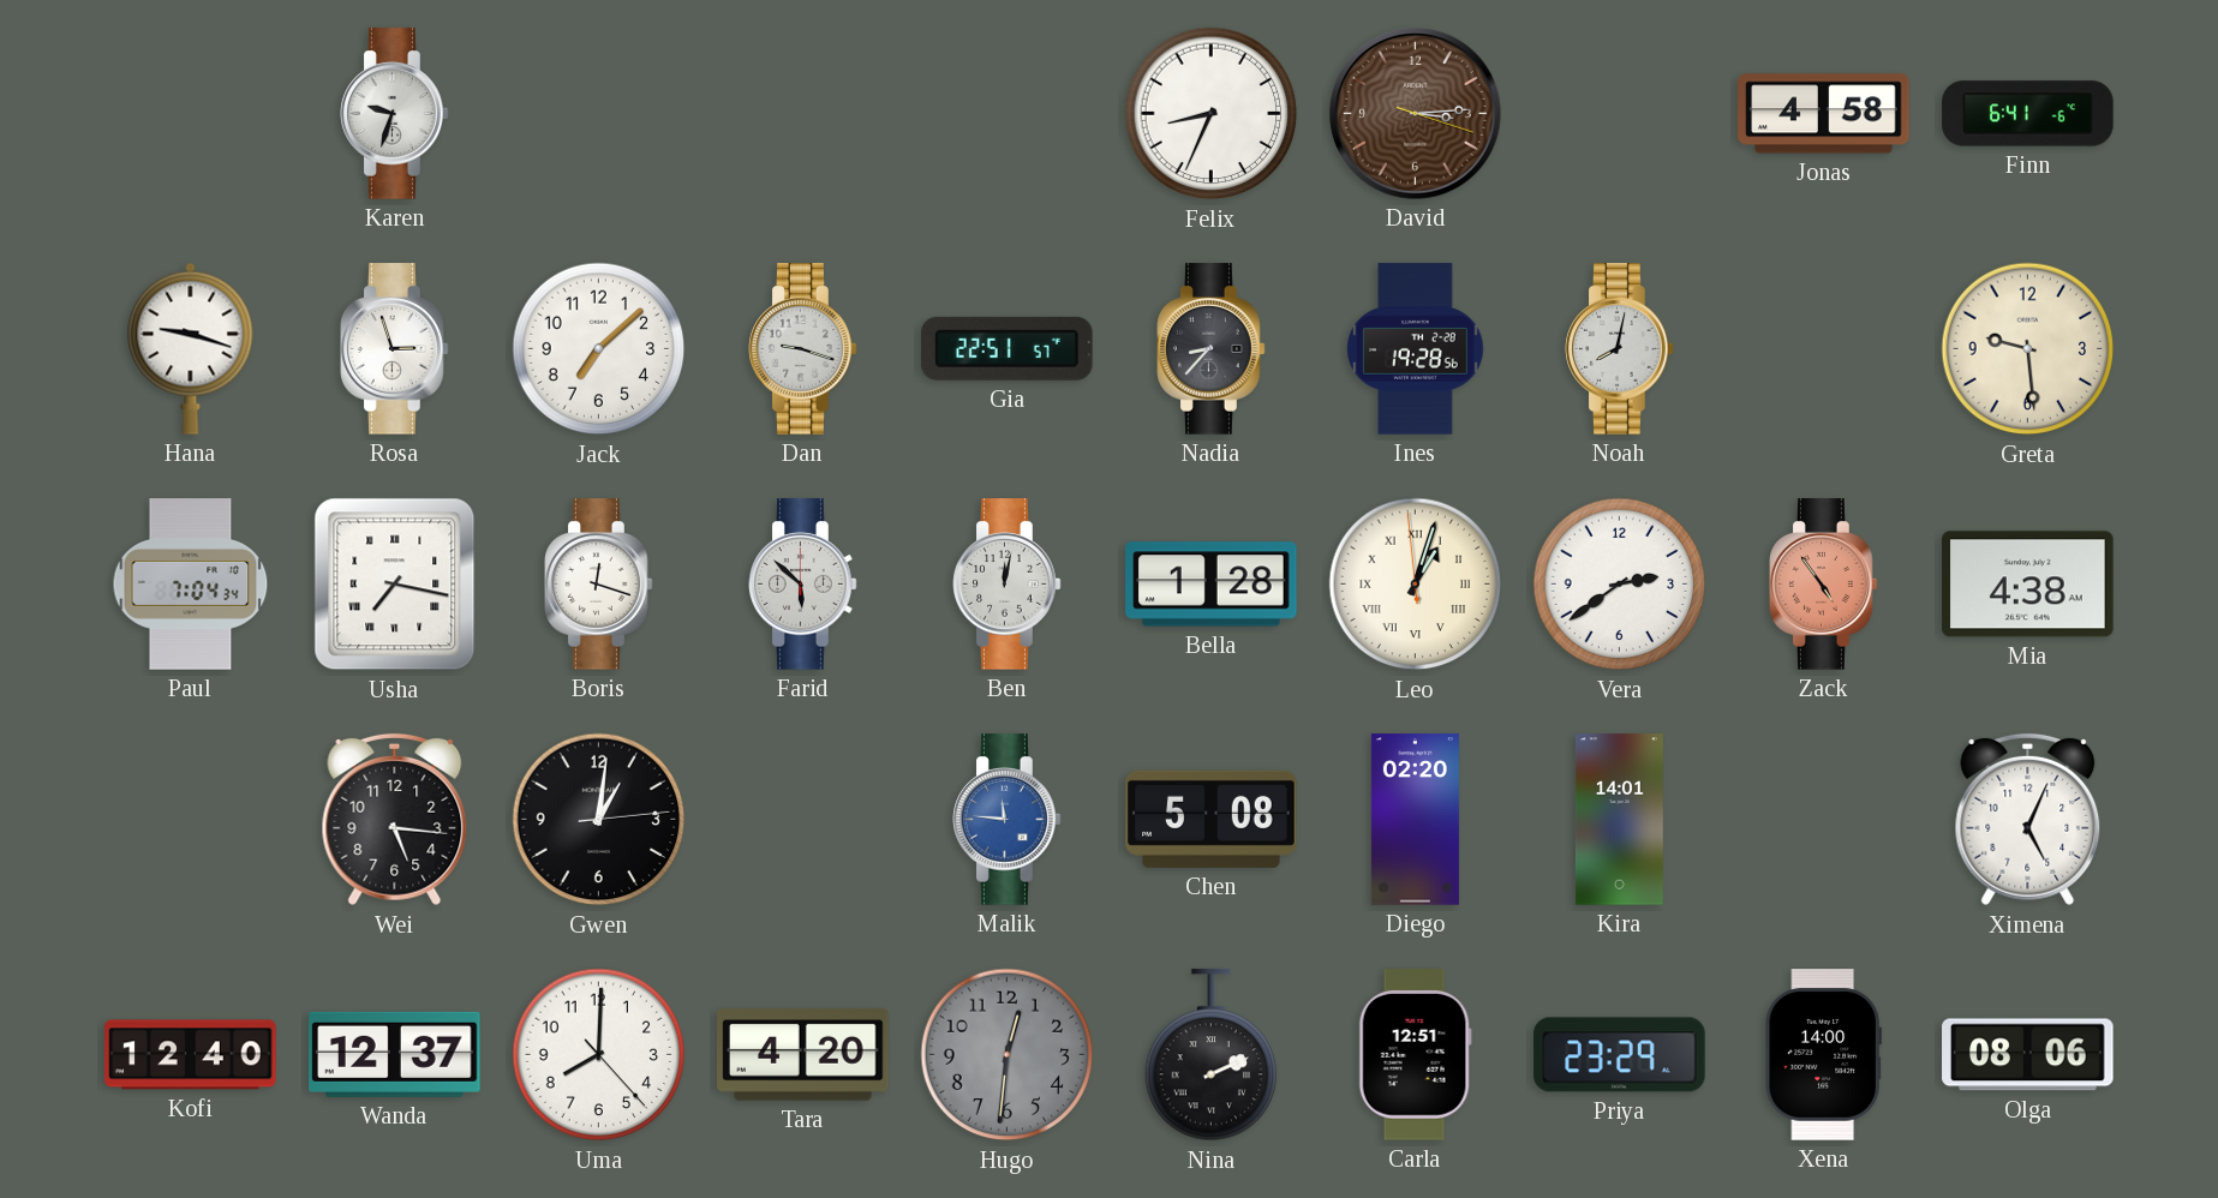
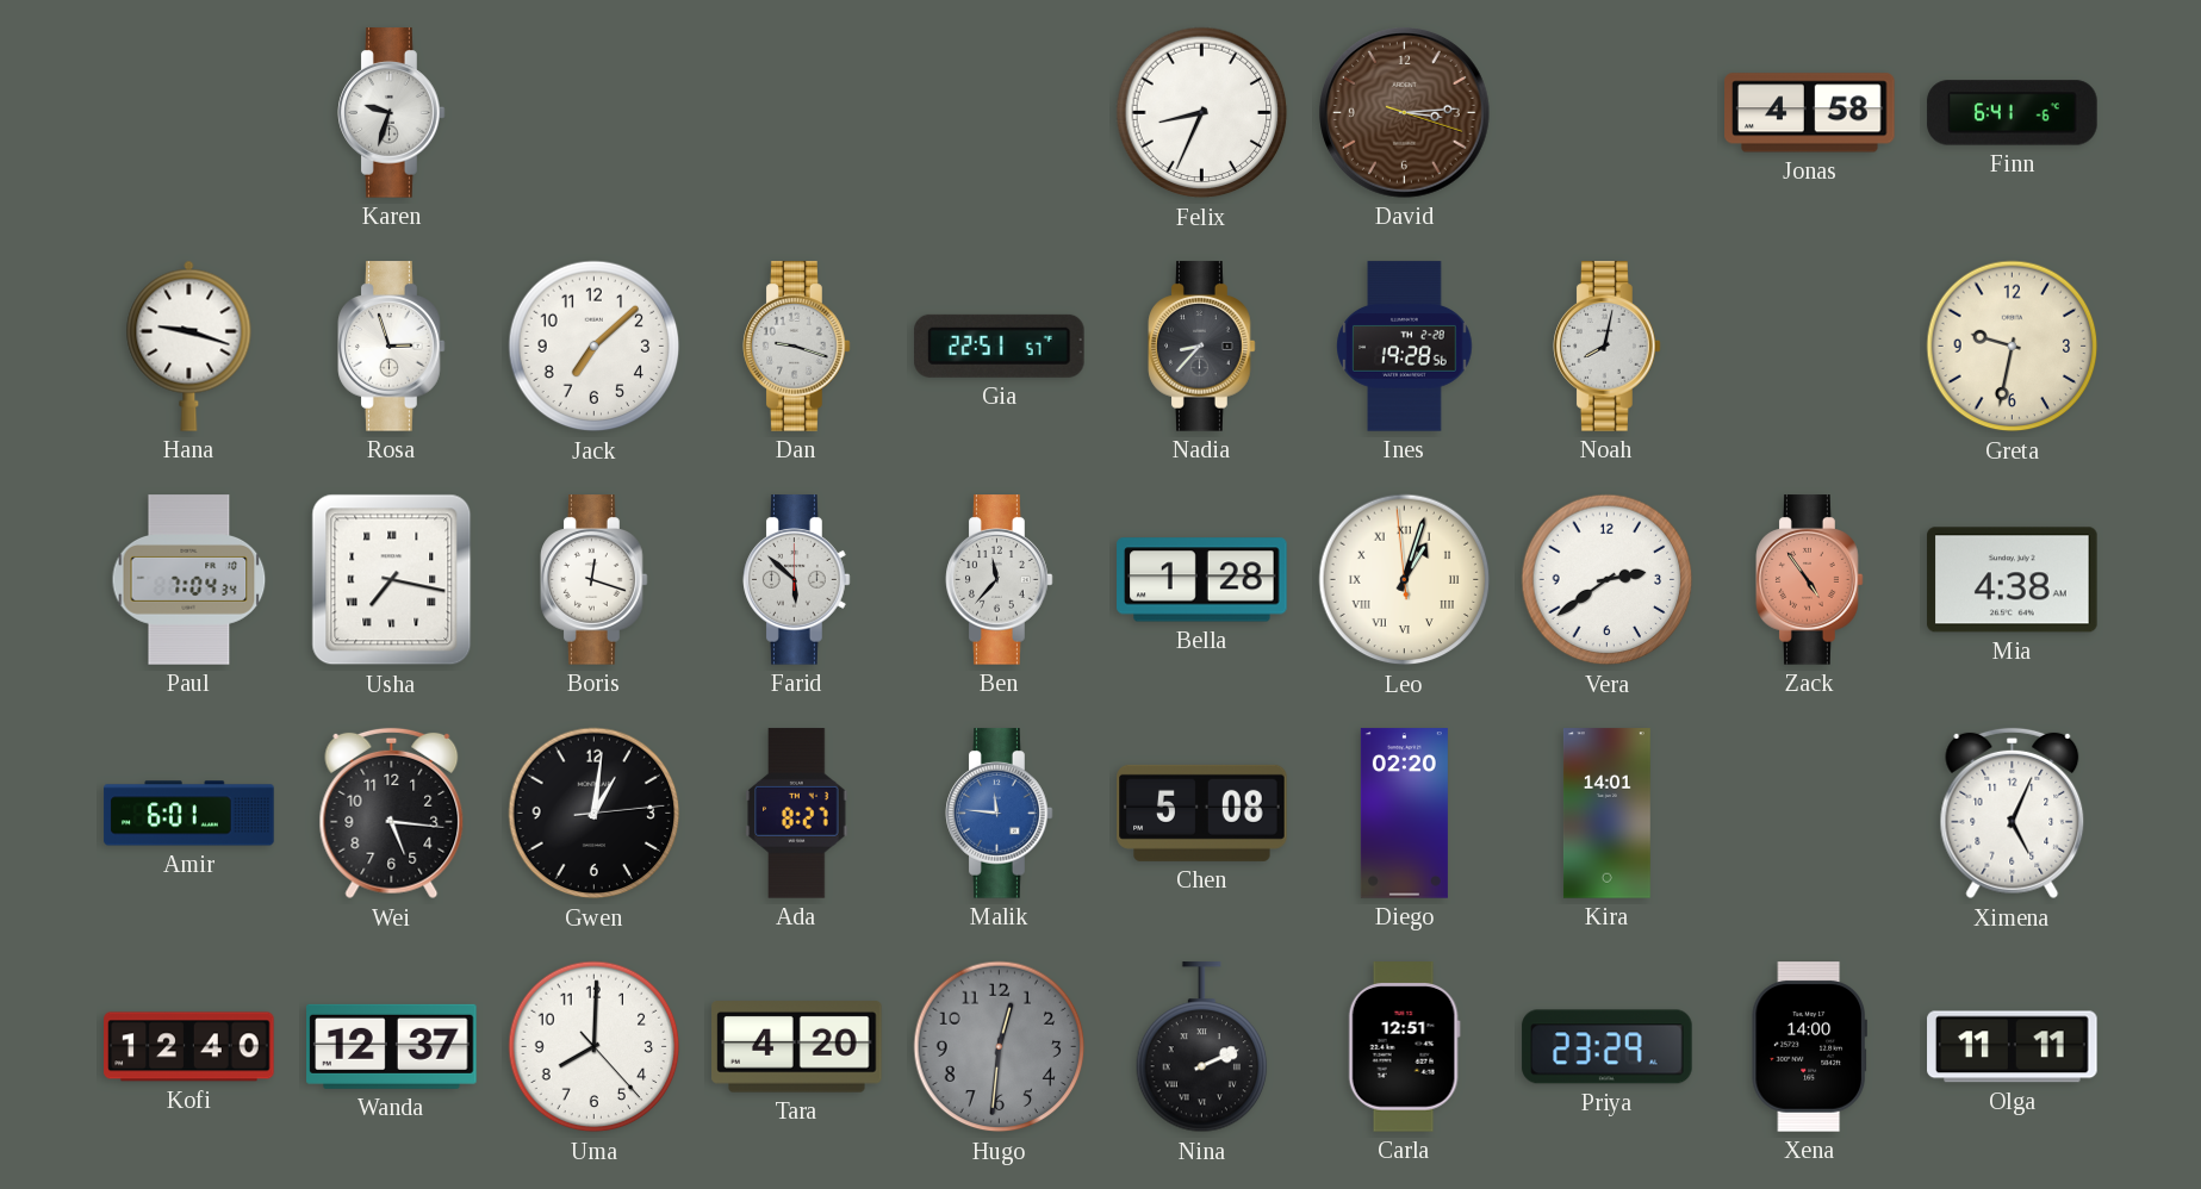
Greta: 9:29 -> 9:32 (2013, 347)
Ben: 12:02 -> 11:37 (1000, 580)
Amir: none -> 6:01 (189, 814)
Ada: none -> 8:27 (797, 814)
Olga: 08:06 -> 11:11 (2013, 1047)
